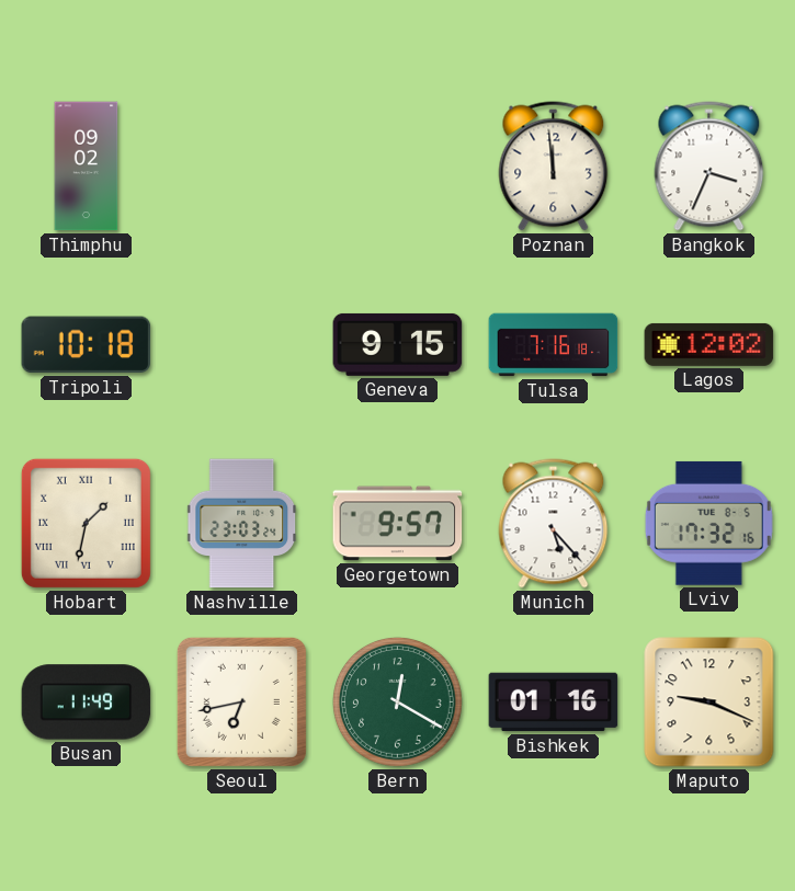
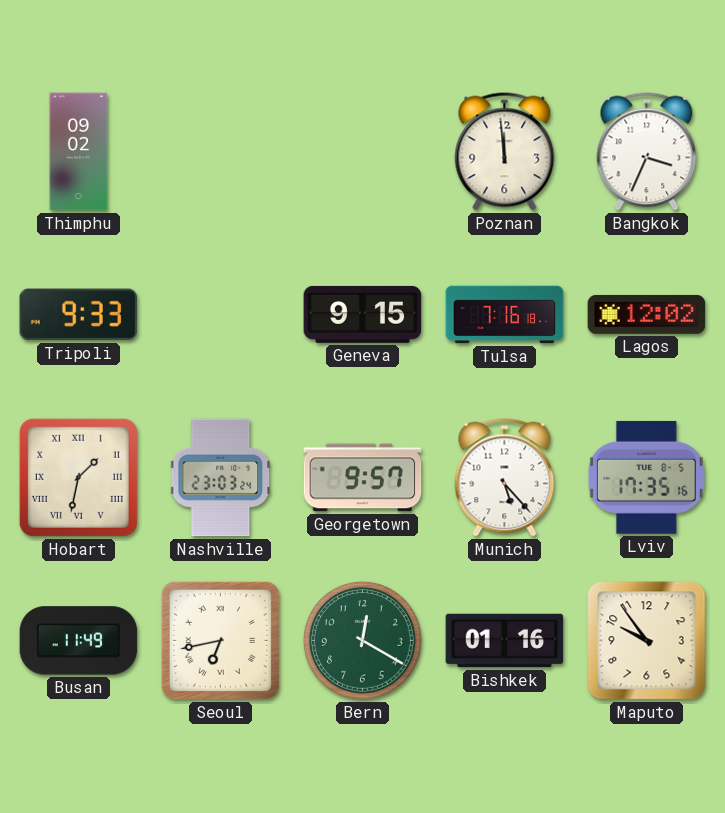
Tripoli: 10:18 -> 9:33 (79, 315)
Lviv: 17:32 -> 17:35 (646, 477)
Maputo: 9:19 -> 9:54 (647, 641)
